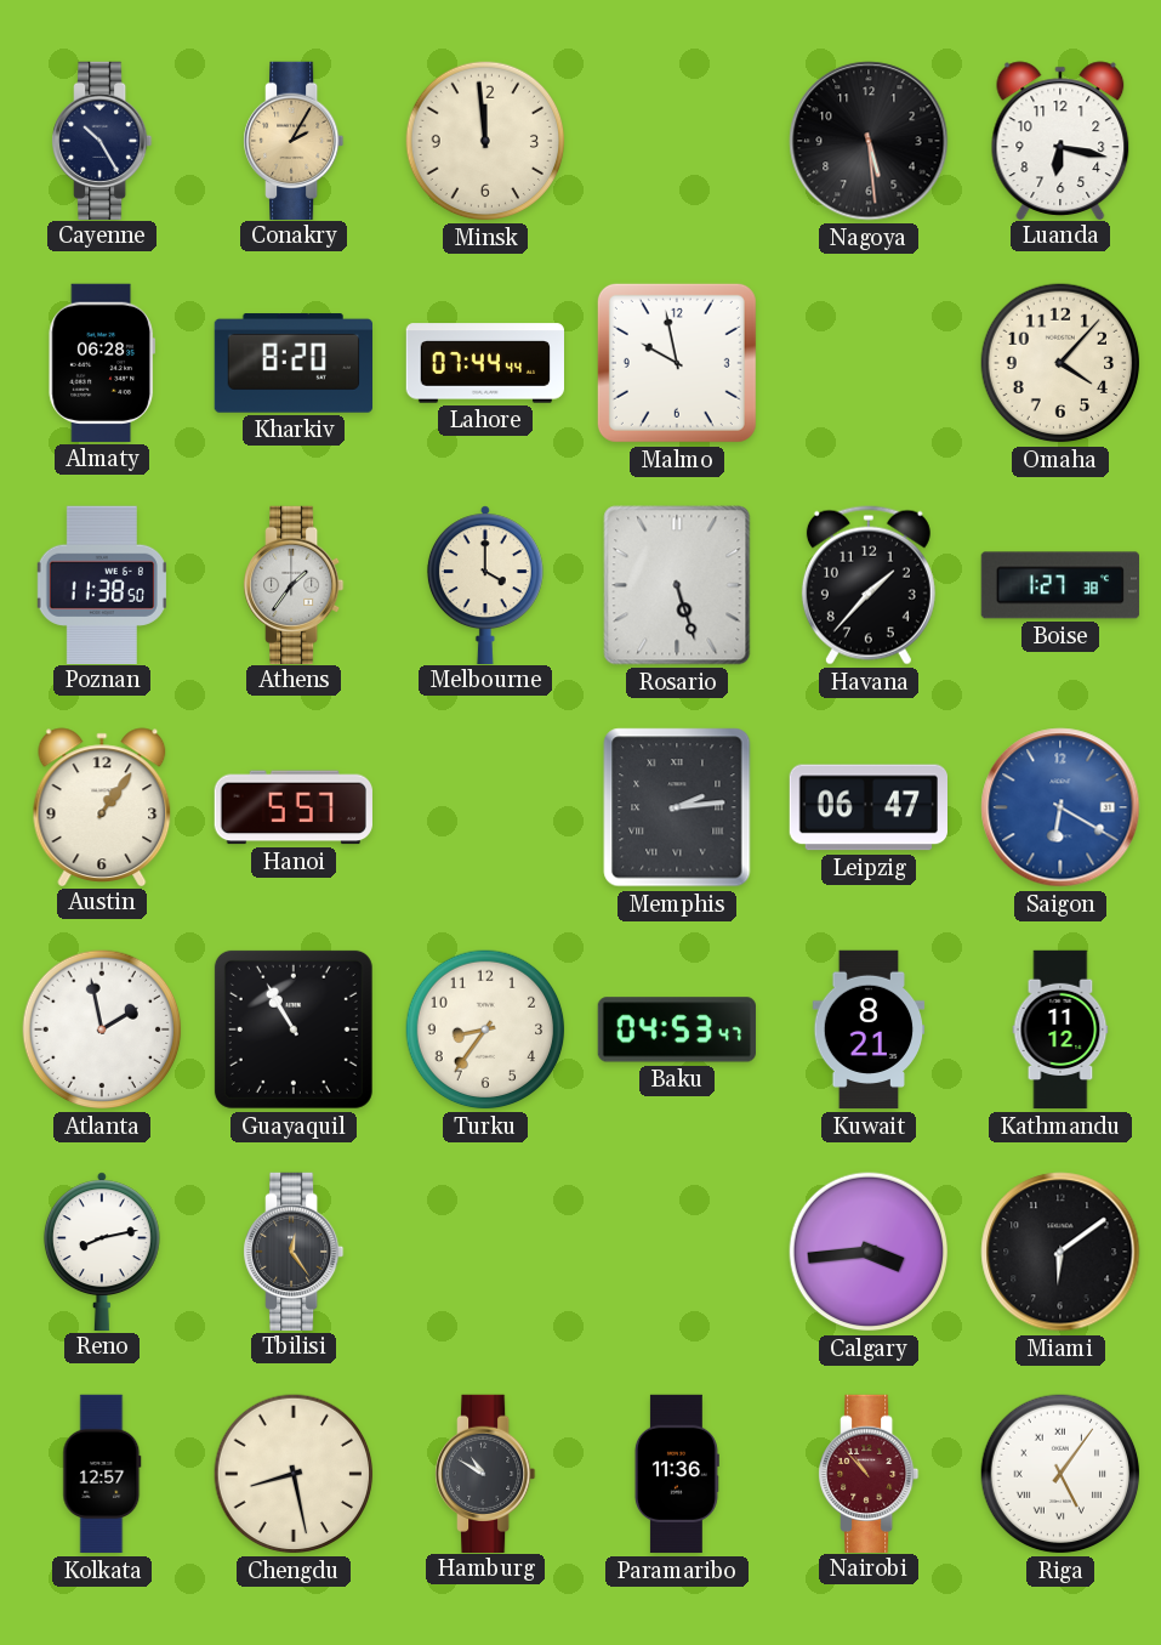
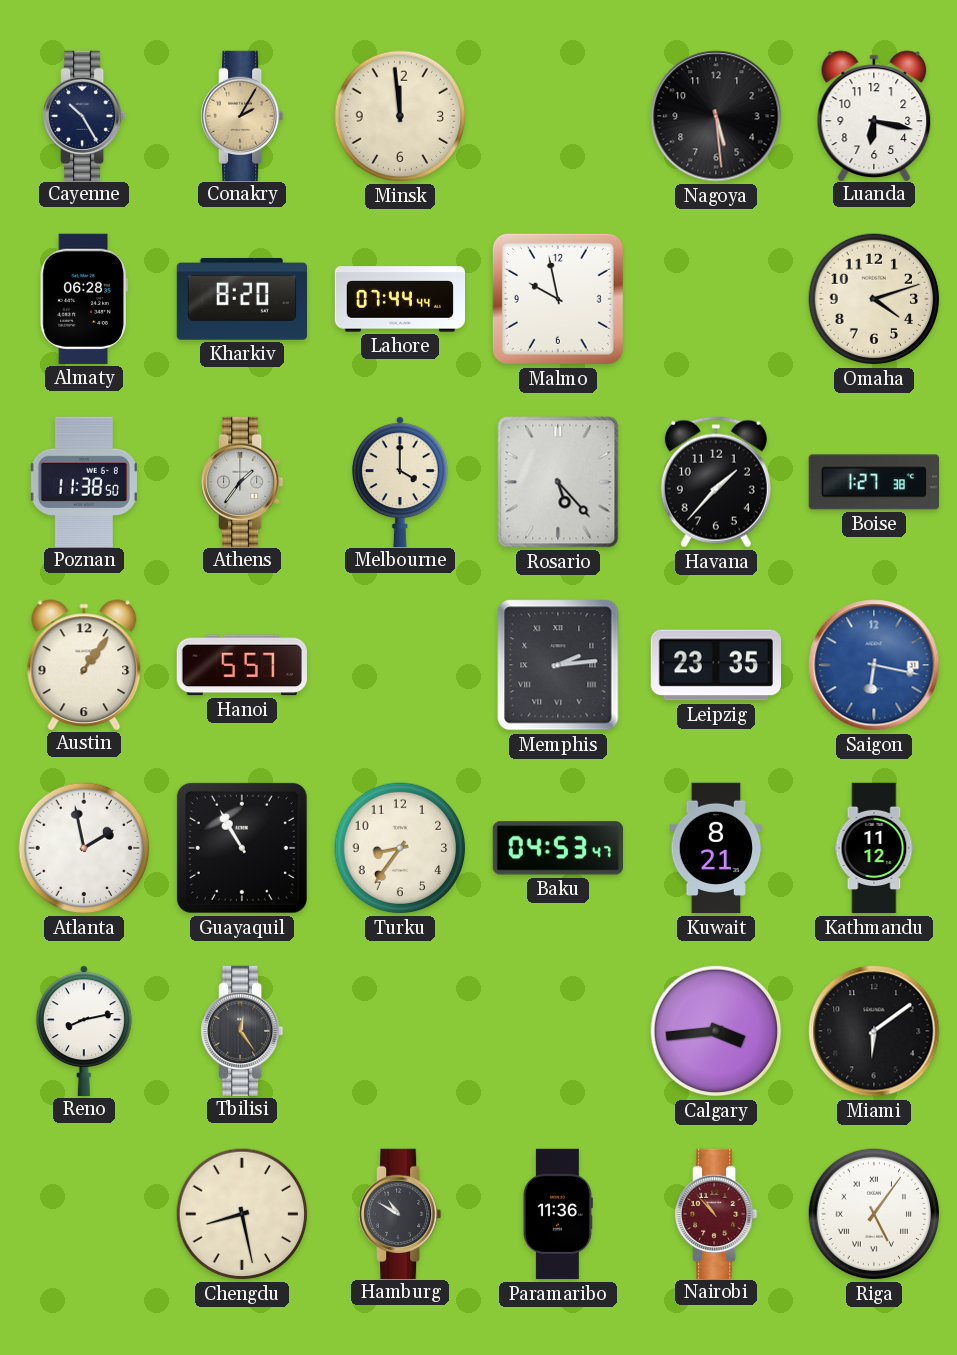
Omaha: 4:07 -> 4:12 (874, 299)
Rosario: 5:27 -> 5:23 (558, 482)
Leipzig: 06:47 -> 23:35 (715, 665)
Saigon: 6:20 -> 6:17 (874, 665)
Kolkata: 12:57 -> none (102, 1474)
